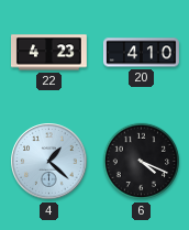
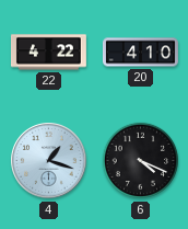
22: 4:23 -> 4:22 (48, 53)
4: 1:22 -> 1:18 (49, 161)
